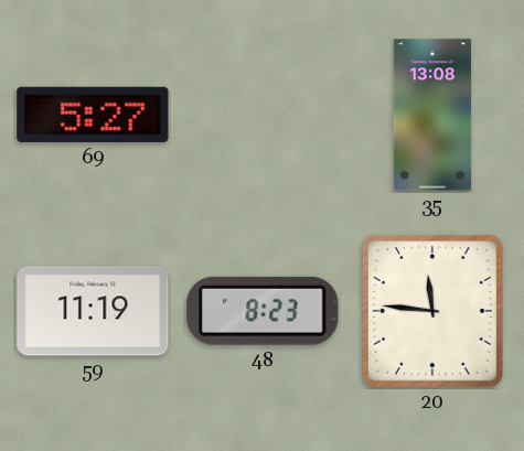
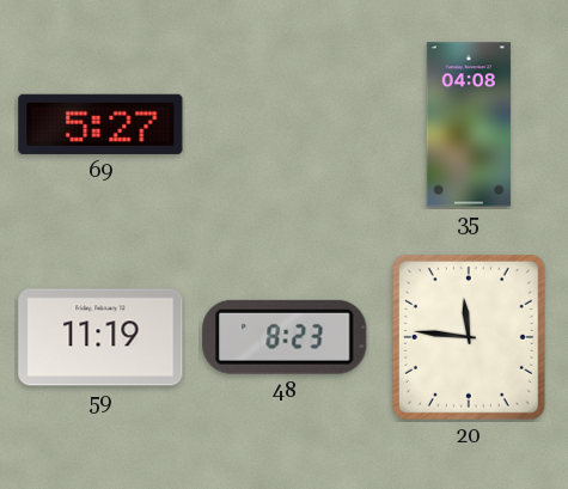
35: 13:08 -> 04:08 (469, 124)
